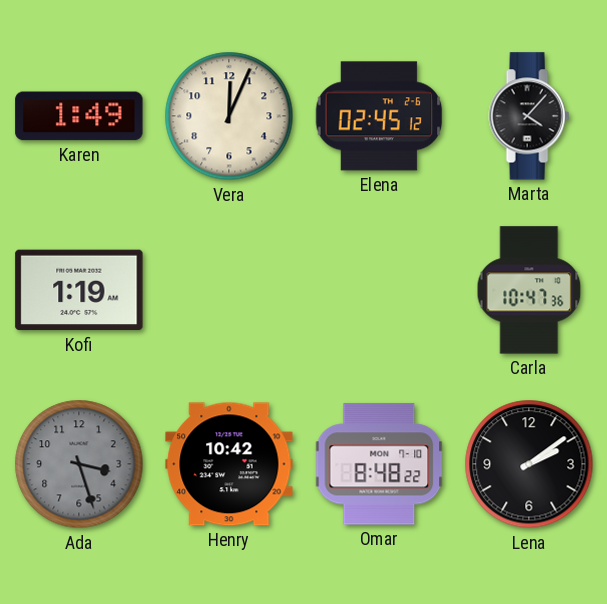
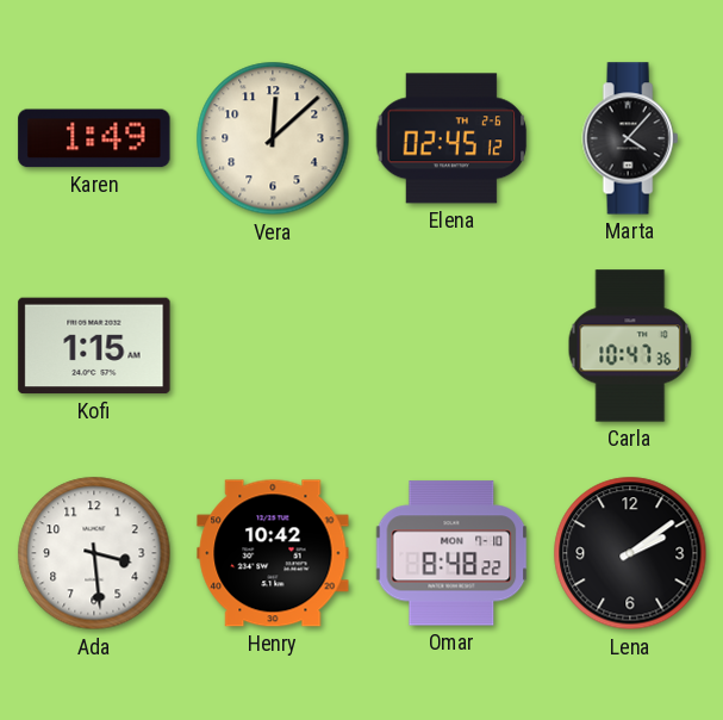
Vera: 12:04 -> 12:08 (273, 138)
Kofi: 1:19 -> 1:15 (94, 346)
Ada: 3:27 -> 3:29 (94, 553)
Ada dial: grey -> white (94, 553)
